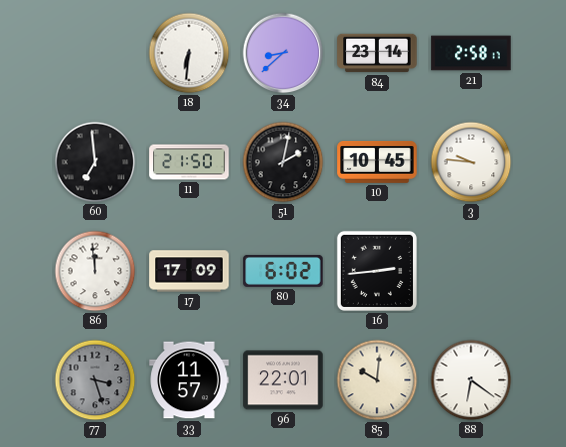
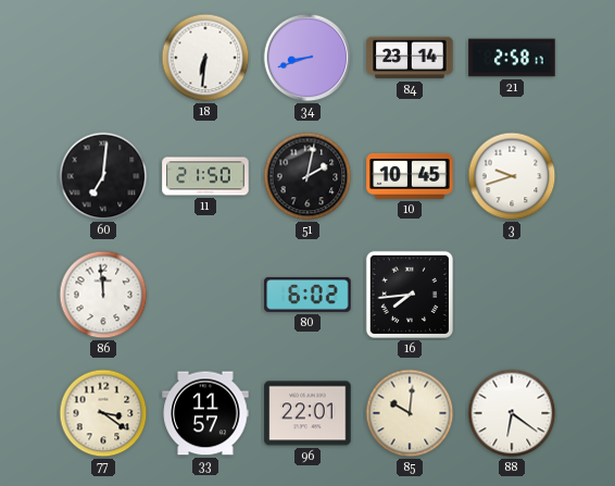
34: 8:38 -> 8:42 (307, 58)
60: 6:59 -> 7:01 (103, 176)
3: 9:46 -> 9:42 (512, 176)
17: 17:09 -> none (189, 271)
16: 2:44 -> 7:44 (410, 295)
77: 3:27 -> 3:21 (103, 413)
77 dial: grey -> cream (103, 413)
